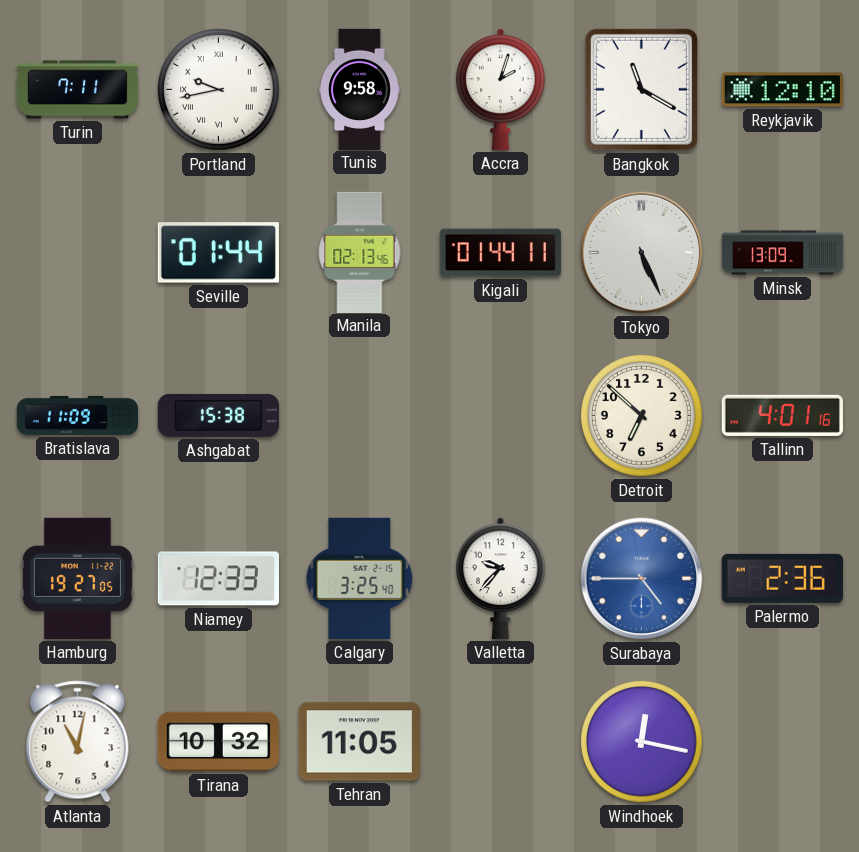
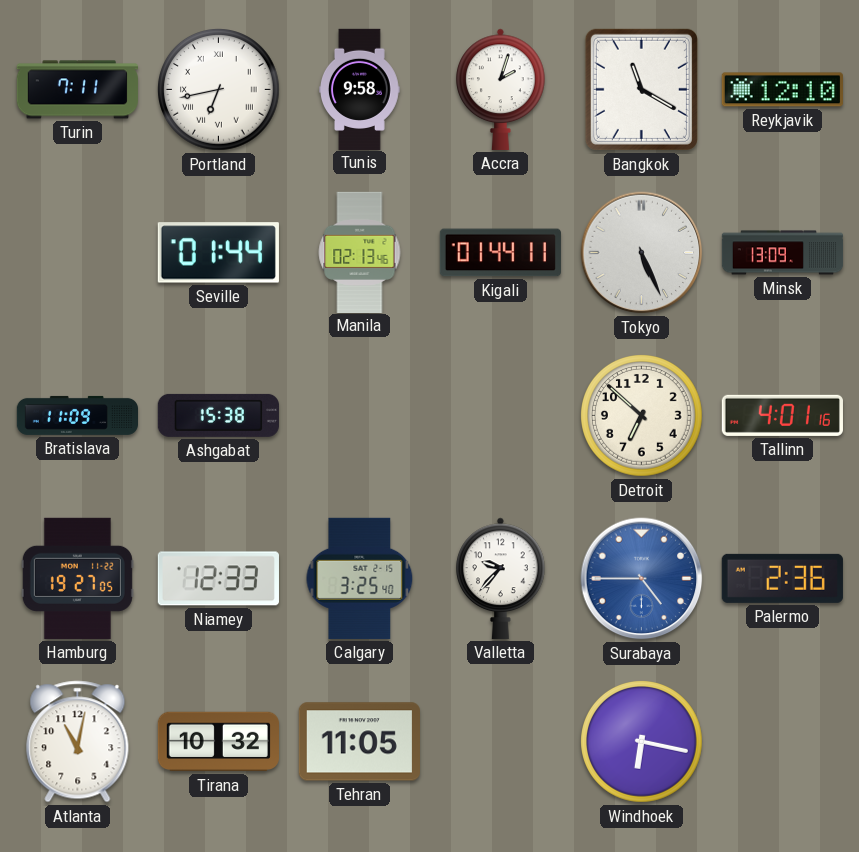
Portland: 9:43 -> 6:43 (219, 90)
Windhoek: 12:17 -> 6:17 (642, 742)
